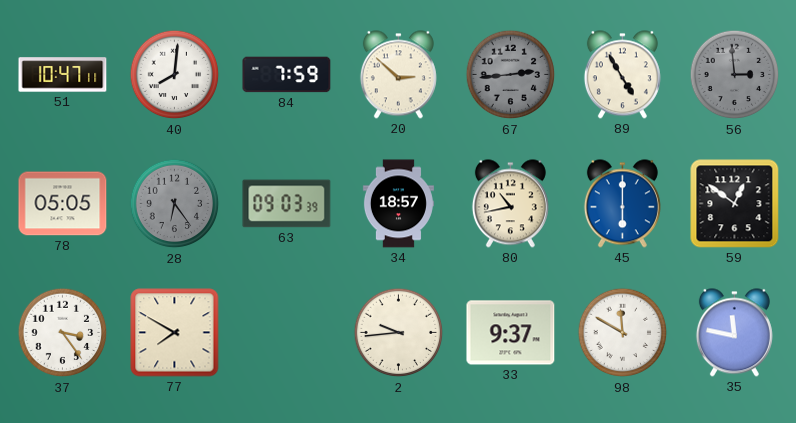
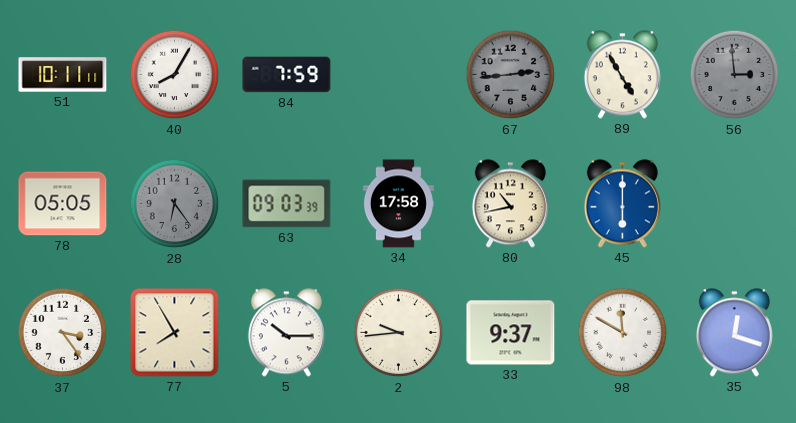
51: 10:47 -> 10:11 (63, 75)
40: 8:01 -> 8:05 (175, 75)
20: 2:52 -> none (398, 75)
34: 18:57 -> 17:58 (398, 204)
59: 12:51 -> none (735, 204)
77: 7:50 -> 7:55 (175, 333)
5: none -> 10:15 (286, 333)
35: 11:47 -> 12:18 (734, 333)
